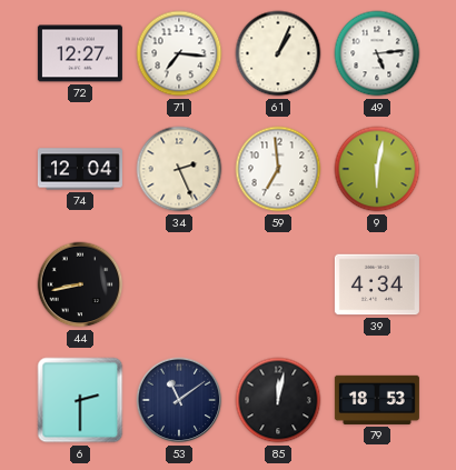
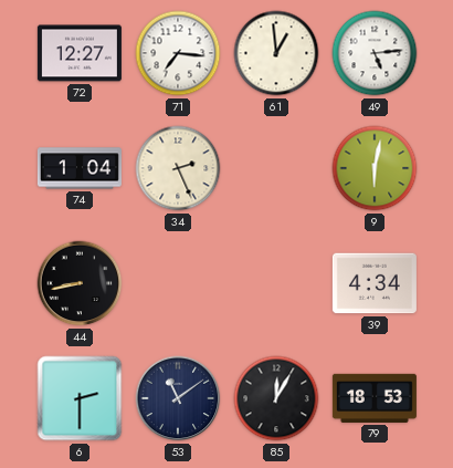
61: 1:04 -> 12:59 (276, 53)
74: 12:04 -> 1:04 (80, 168)
59: 6:59 -> none (278, 169)
85: 12:02 -> 12:05 (276, 398)
